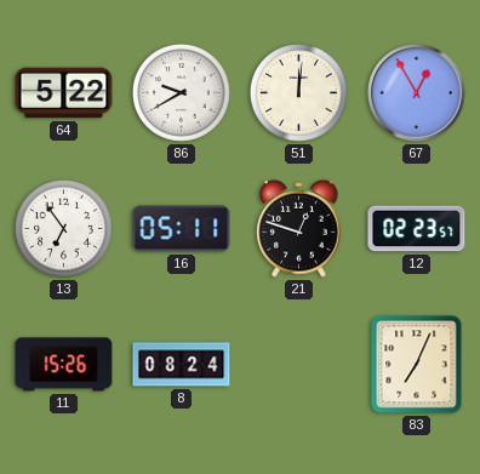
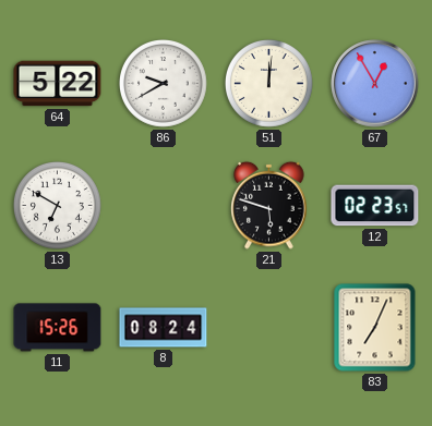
13: 6:54 -> 6:50 (58, 206)
16: 05:11 -> none (182, 229)
21: 12:48 -> 5:48 (269, 205)
